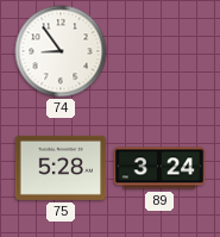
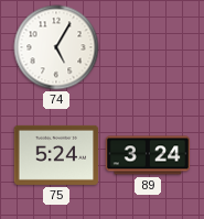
74: 8:54 -> 5:05 (56, 47)
75: 5:28 -> 5:24 (56, 155)
